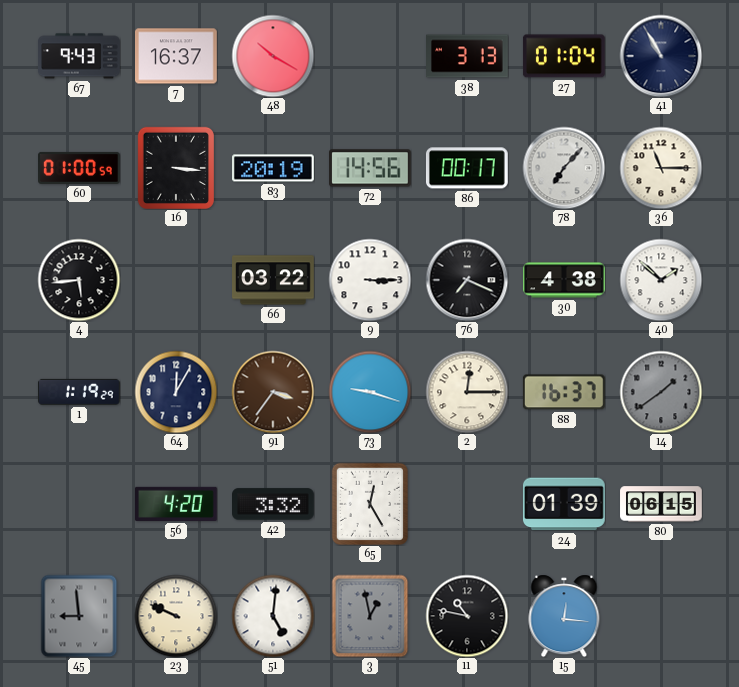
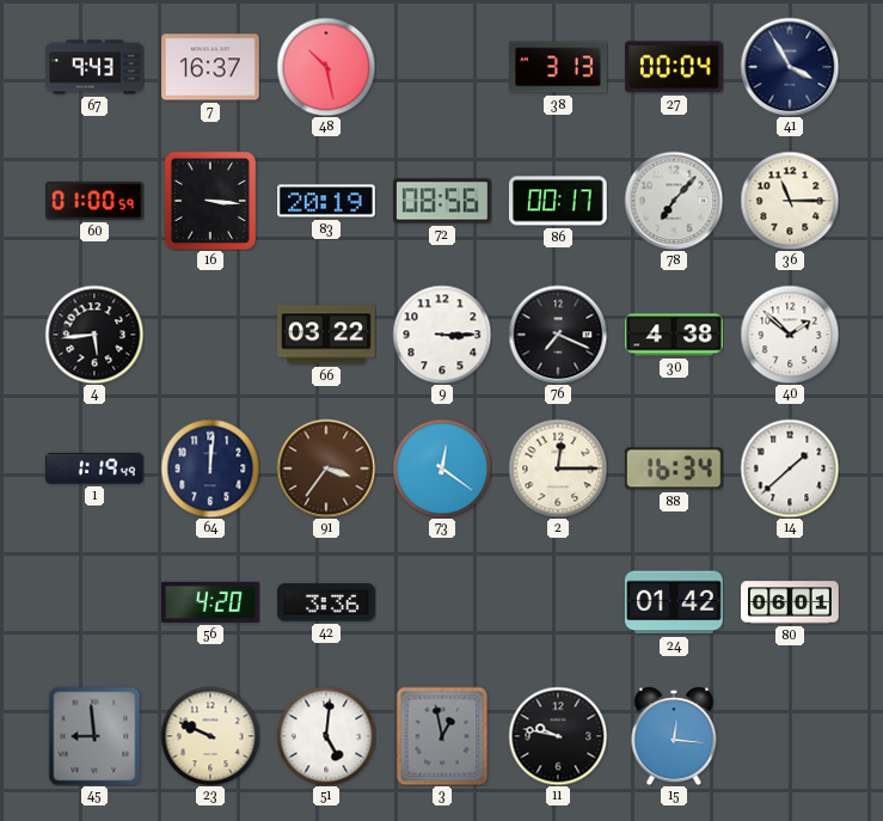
48: 10:20 -> 10:28 (326, 67)
27: 01:04 -> 00:04 (674, 67)
41: 10:55 -> 3:55 (790, 67)
72: 14:56 -> 08:56 (443, 201)
1: 1:19:29 -> 1:19:49 (94, 468)
64: 12:05 -> 12:01 (210, 468)
73: 9:18 -> 12:21 (442, 468)
88: 16:37 -> 16:34 (674, 468)
14: 1:39 -> 1:38 (790, 468)
14 dial: grey -> white (790, 468)
42: 3:32 -> 3:36 (327, 602)
65: 12:25 -> none (370, 504)
24: 01:39 -> 01:42 (674, 602)
80: 06:15 -> 06:01 (790, 602)
11: 10:47 -> 9:47 (558, 736)
